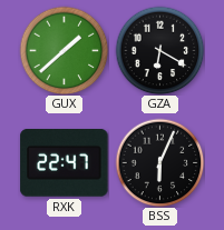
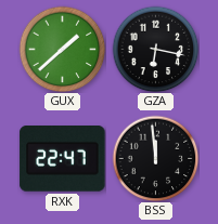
GZA: 6:20 -> 6:17 (155, 49)
BSS: 6:04 -> 11:59 (155, 158)
